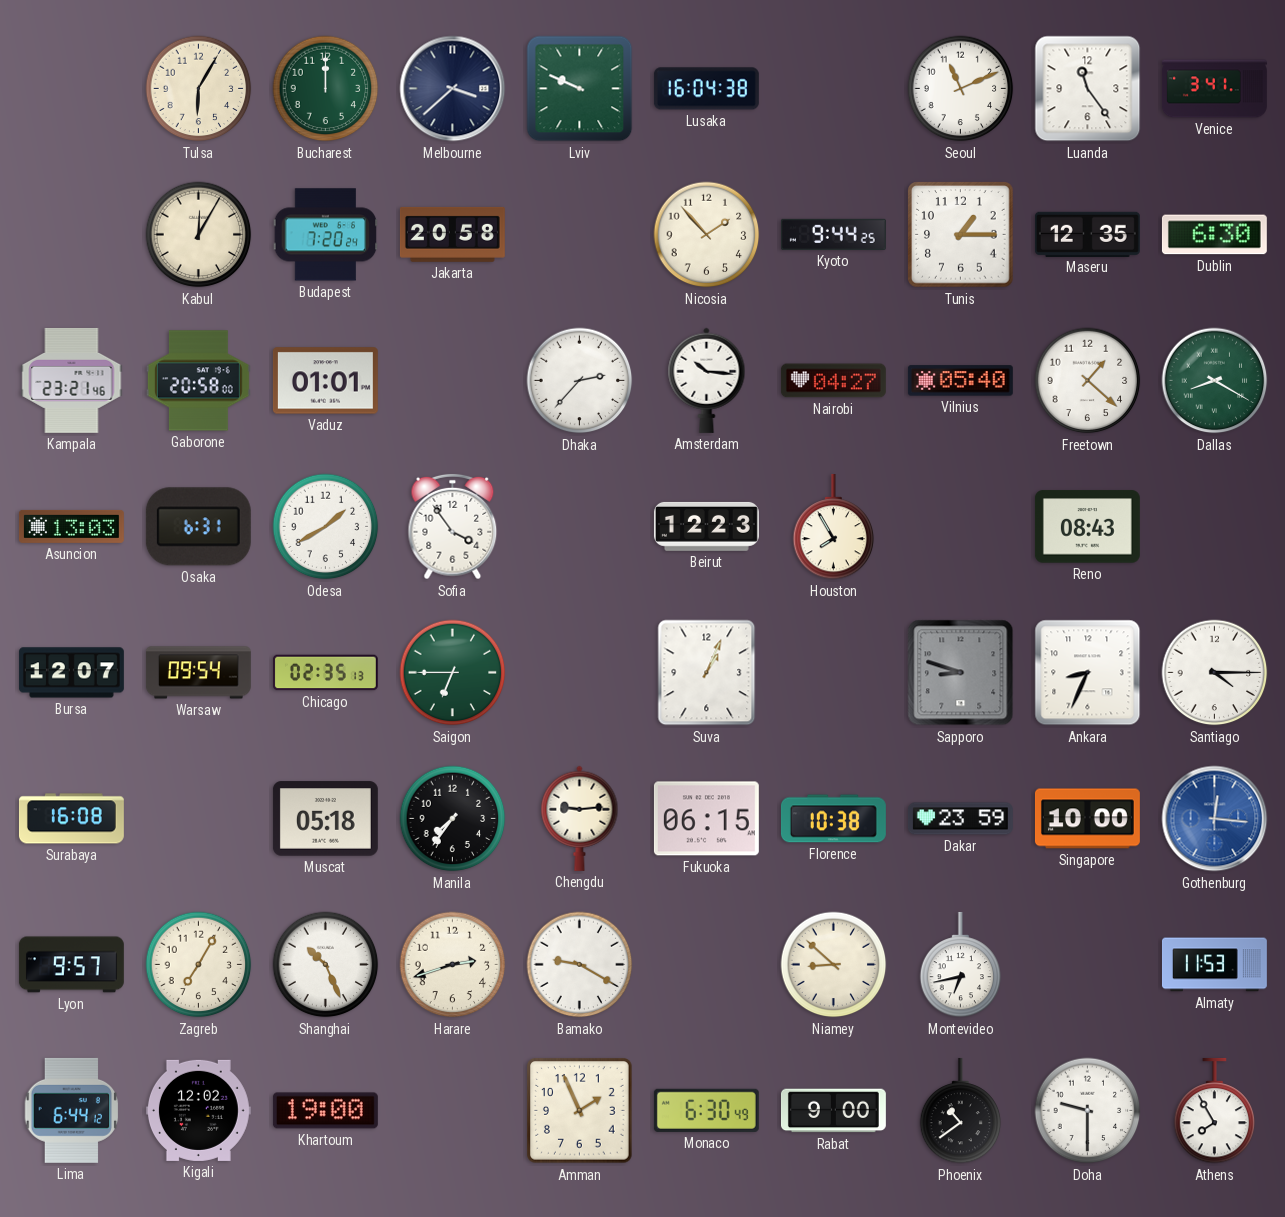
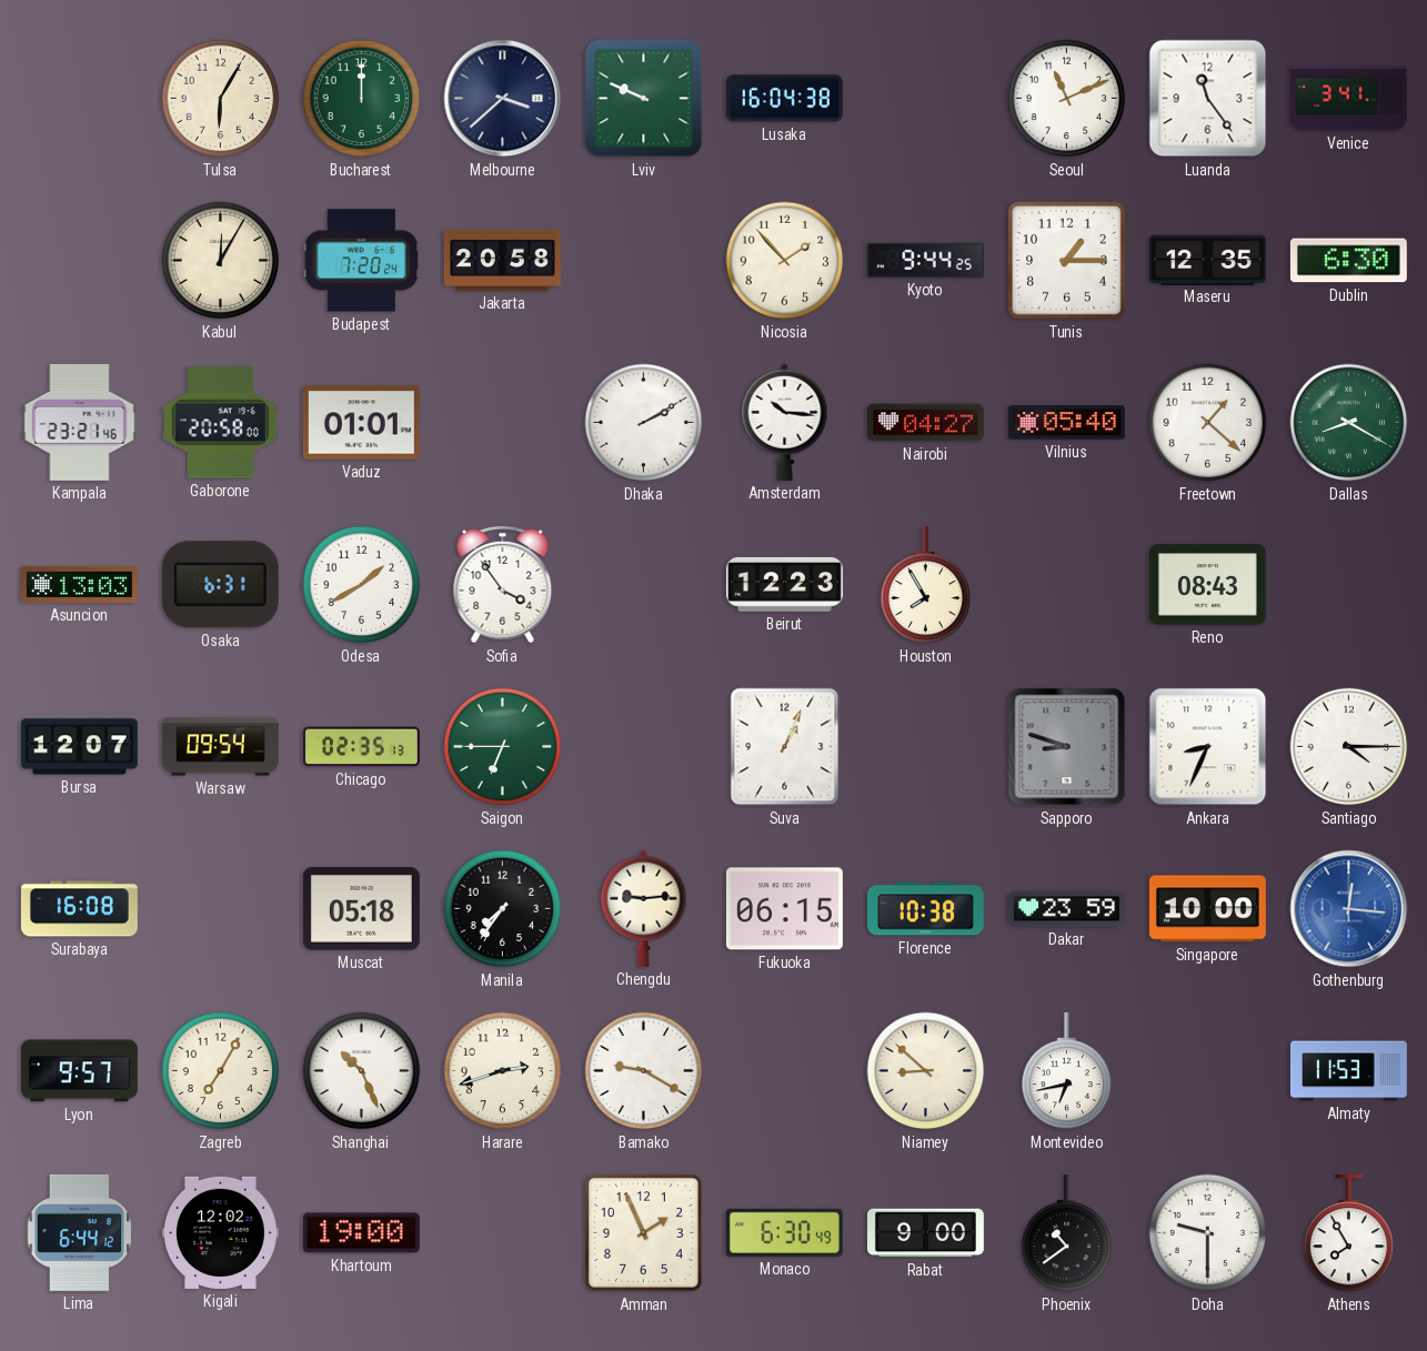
Dhaka: 2:37 -> 2:10 (644, 423)
